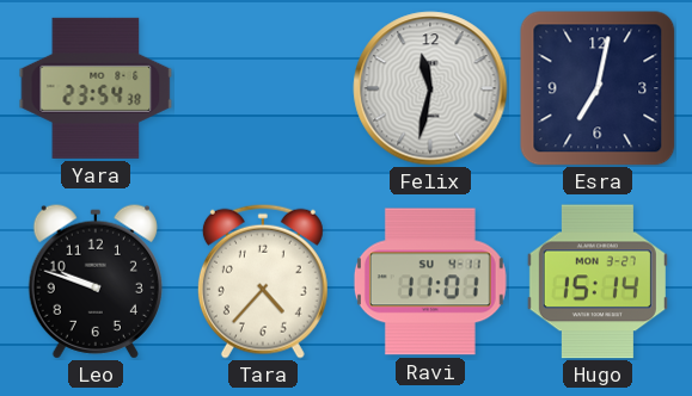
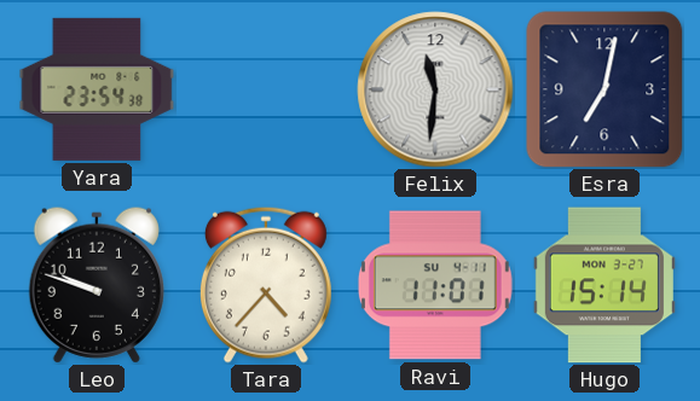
Felix: 11:32 -> 11:31 (435, 89)
